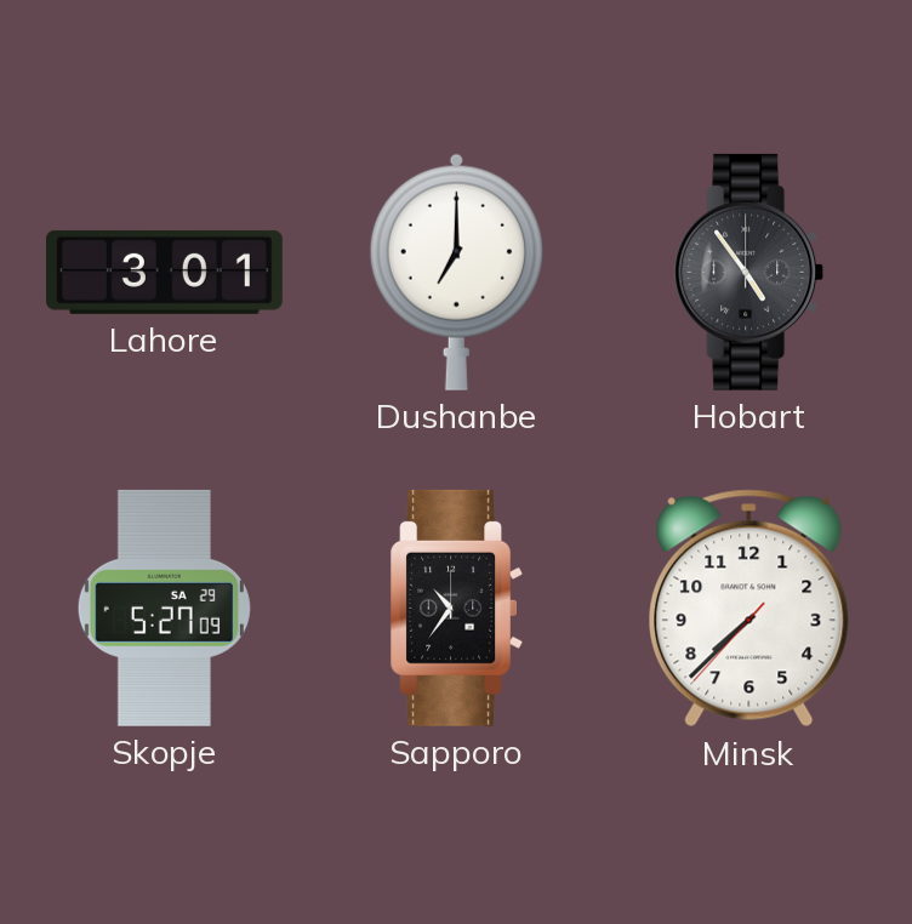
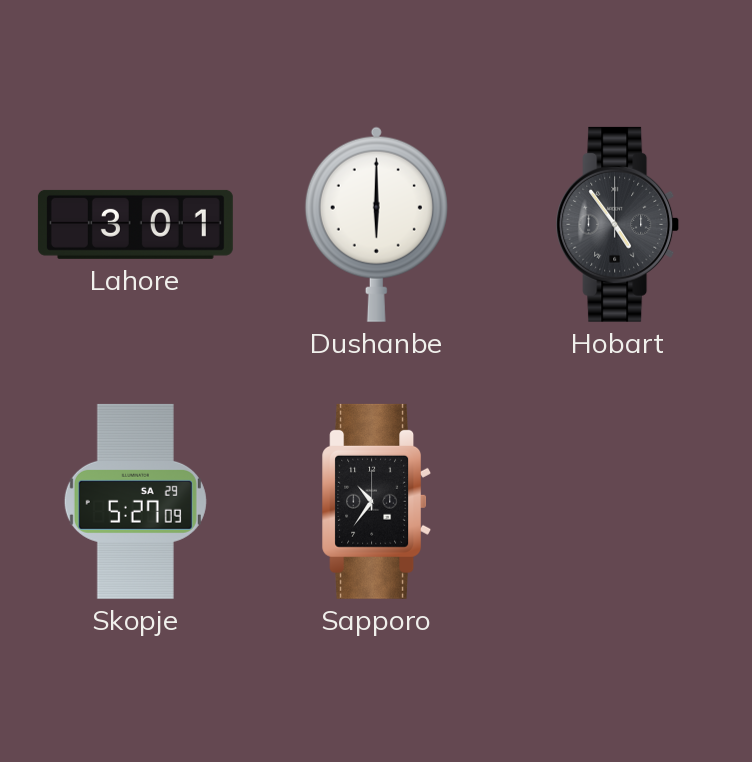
Dushanbe: 7:00 -> 6:00 (376, 224)
Minsk: 7:37 -> none (749, 609)
